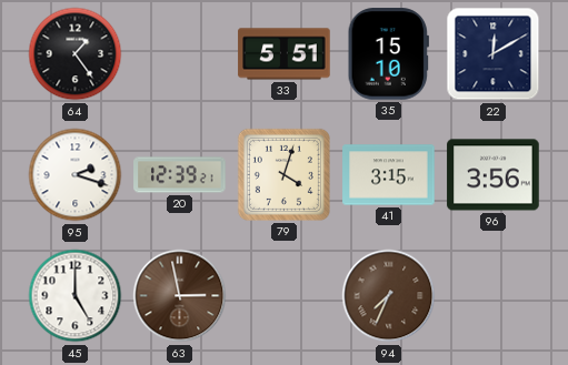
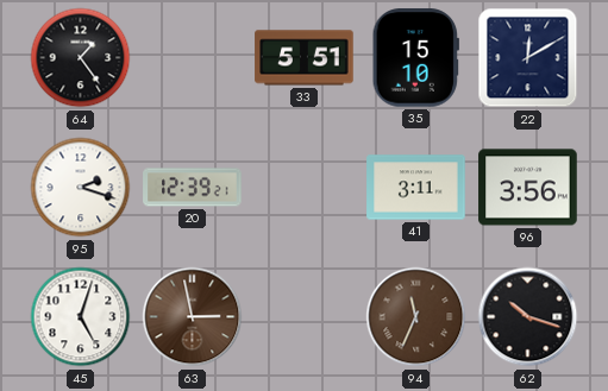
79: 4:03 -> none (283, 174)
41: 3:15 -> 3:11 (416, 188)
45: 5:00 -> 5:03 (81, 317)
94: 7:34 -> 11:34 (416, 317)
62: none -> 10:18 (528, 317)
